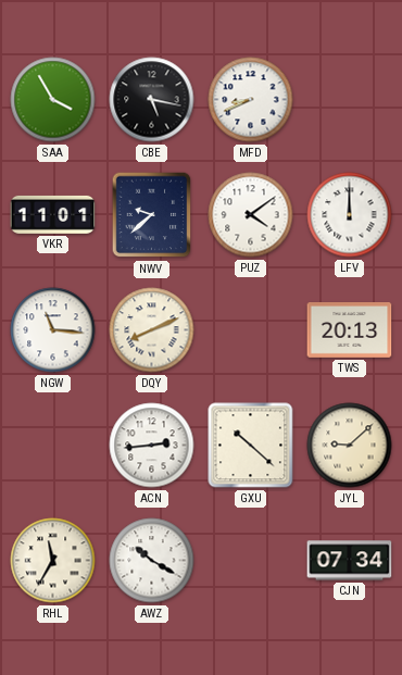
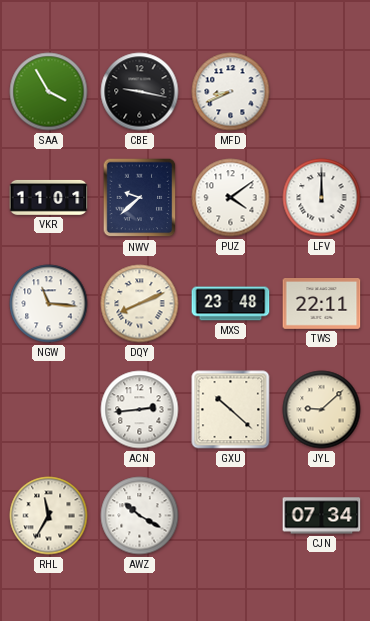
CBE: 5:17 -> 9:17 (140, 92)
MXS: none -> 23:48 (231, 304)
TWS: 20:13 -> 22:11 (322, 304)
